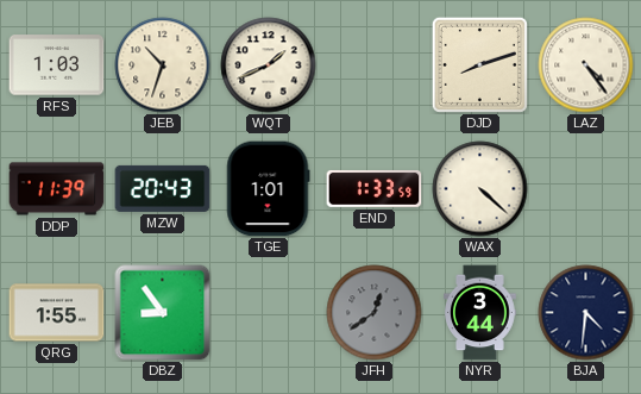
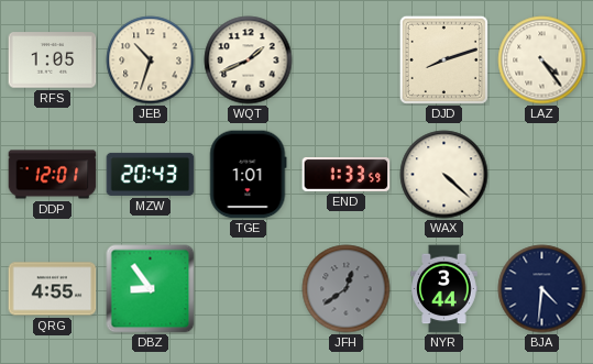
RFS: 1:03 -> 1:05 (53, 60)
DDP: 11:39 -> 12:01 (53, 175)
QRG: 1:55 -> 4:55 (53, 289)
